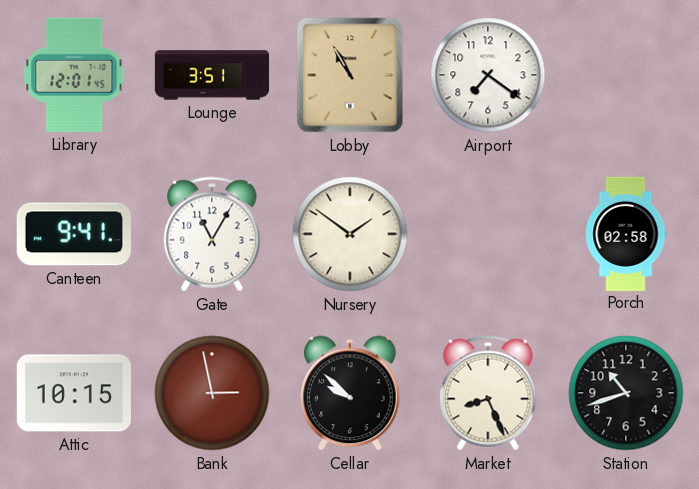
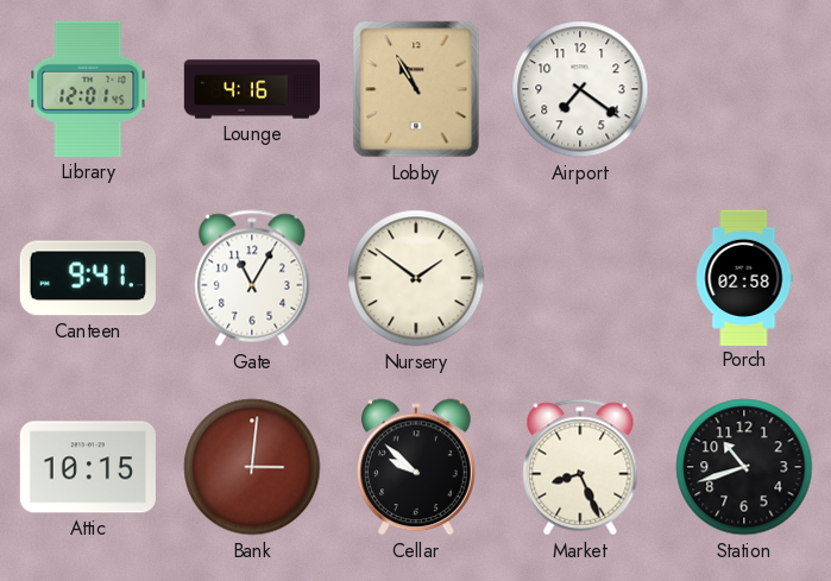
Lounge: 3:51 -> 4:16 (252, 89)
Bank: 2:58 -> 3:01 (252, 467)
